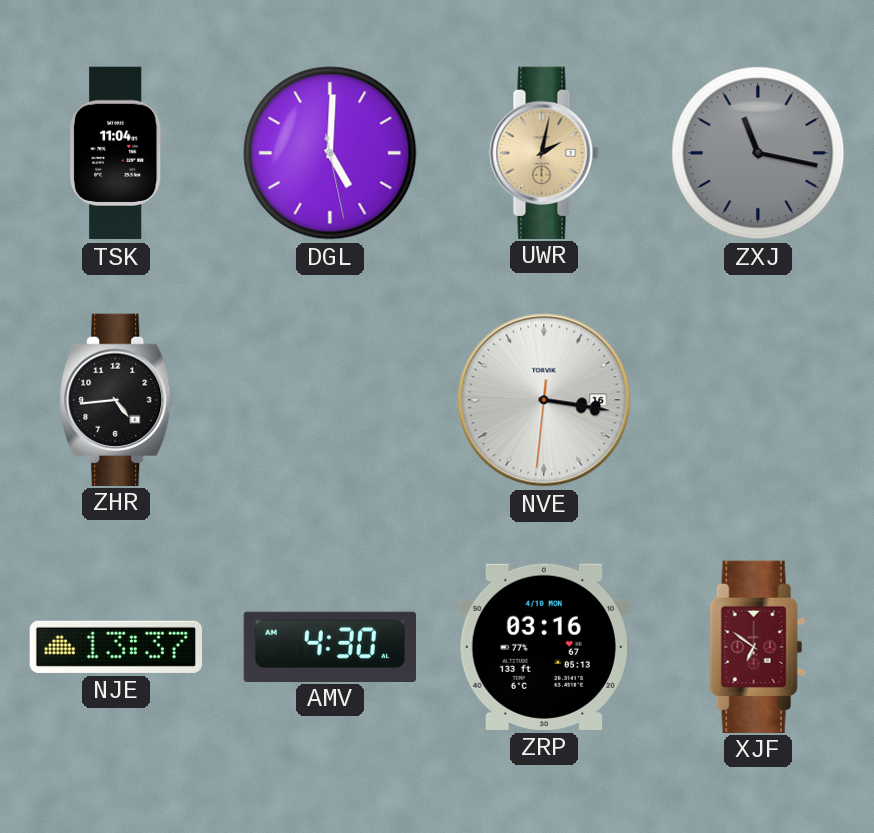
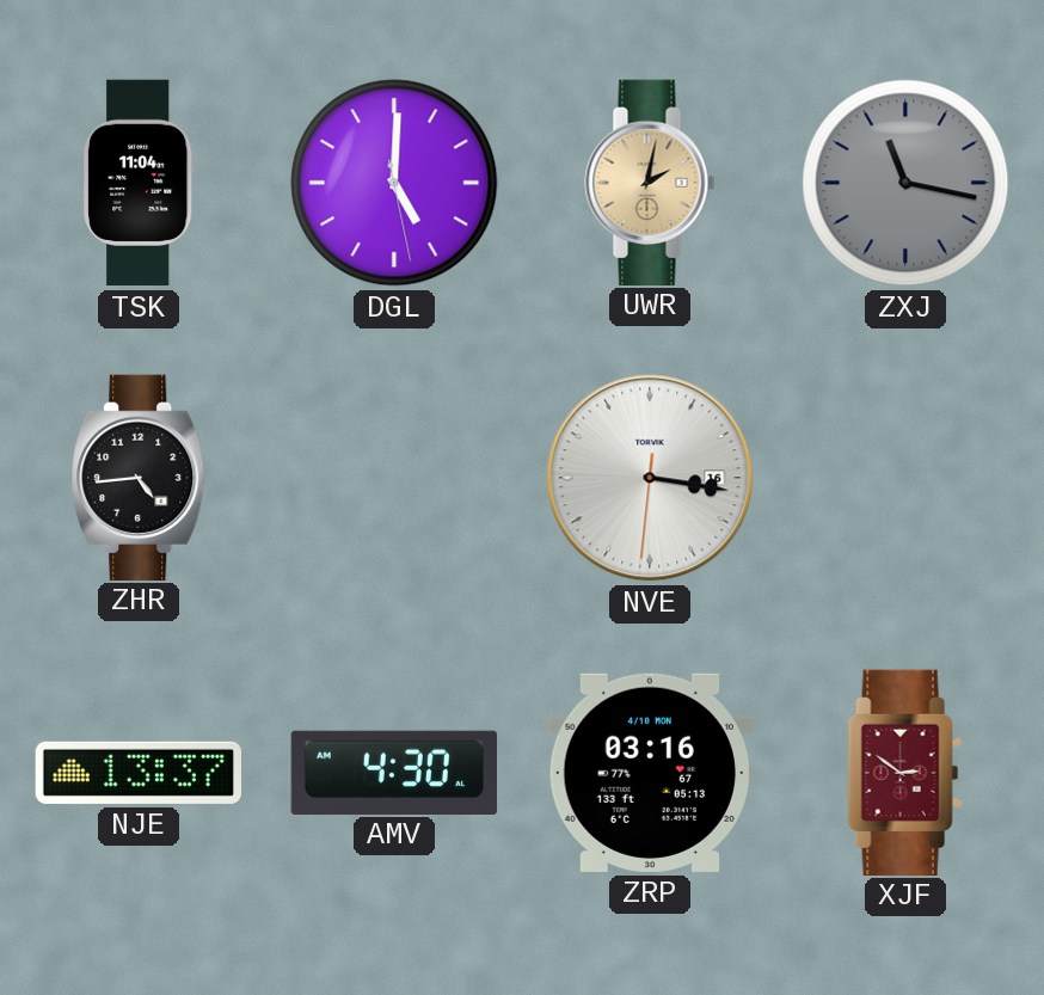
XJF: 6:51 -> 2:51 (905, 772)
